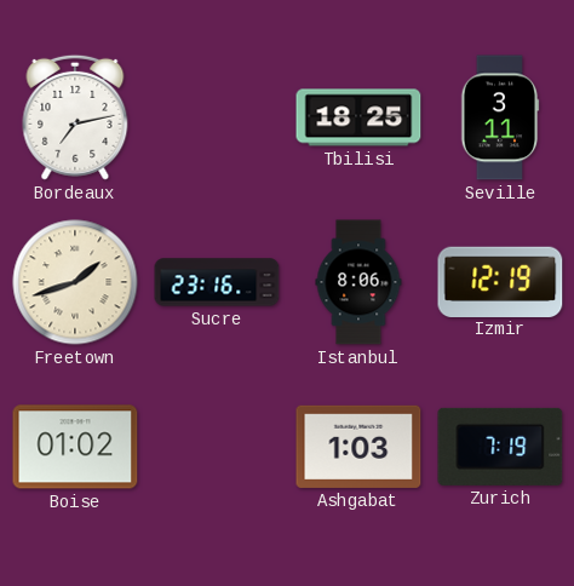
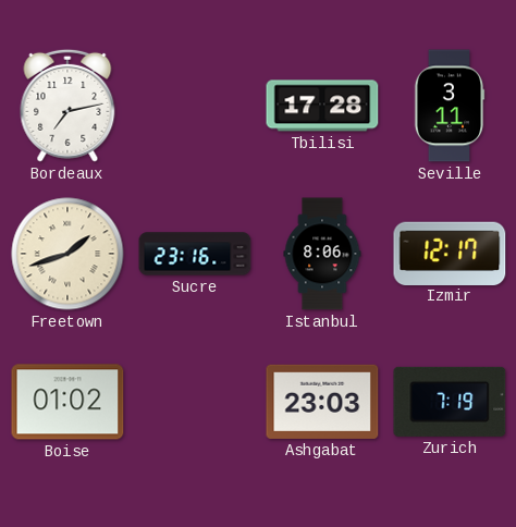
Tbilisi: 18:25 -> 17:28 (322, 106)
Izmir: 12:19 -> 12:17 (450, 253)
Ashgabat: 1:03 -> 23:03 (322, 402)
